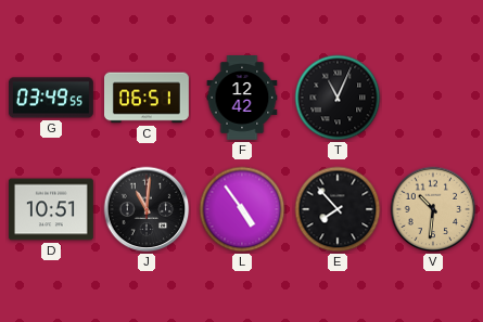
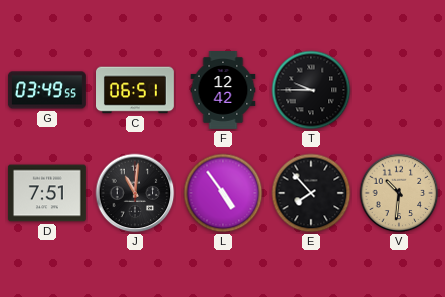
T: 11:04 -> 9:45 (311, 90)
D: 10:51 -> 7:51 (47, 193)
